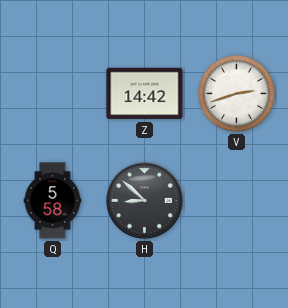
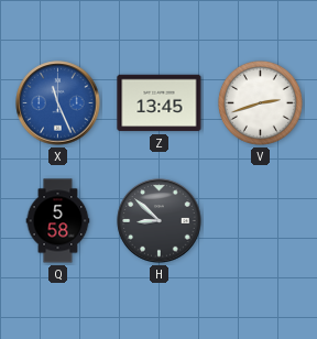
X: none -> 11:26 (58, 103)
Z: 14:42 -> 13:45 (160, 103)
